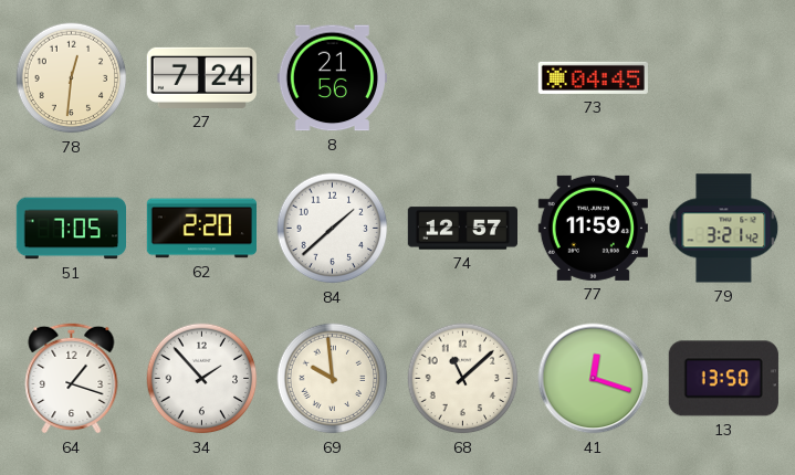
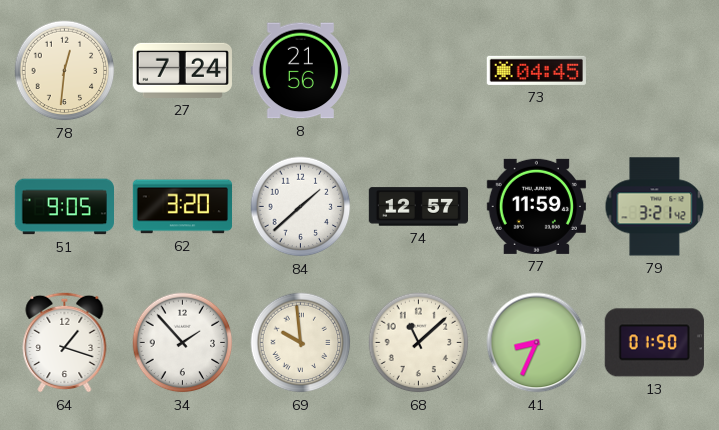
51: 7:05 -> 9:05 (64, 207)
62: 2:20 -> 3:20 (182, 207)
41: 12:18 -> 8:34 (537, 343)
13: 13:50 -> 01:50 (654, 343)
